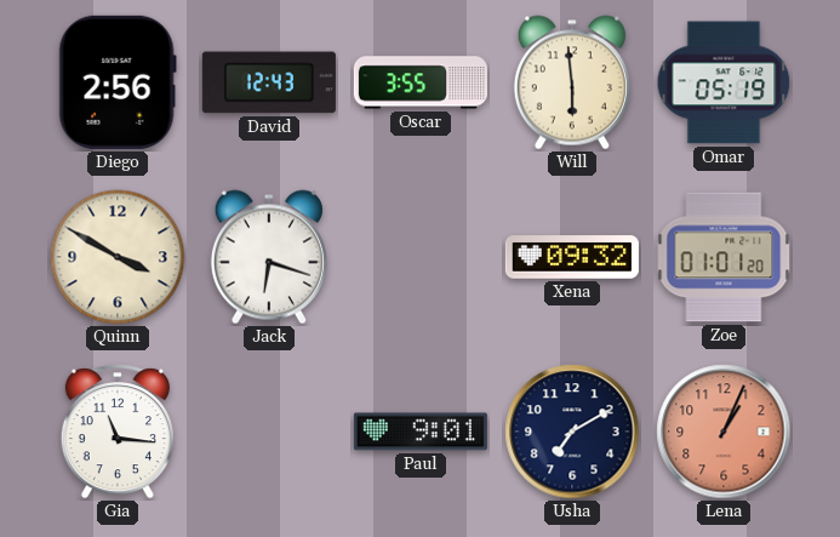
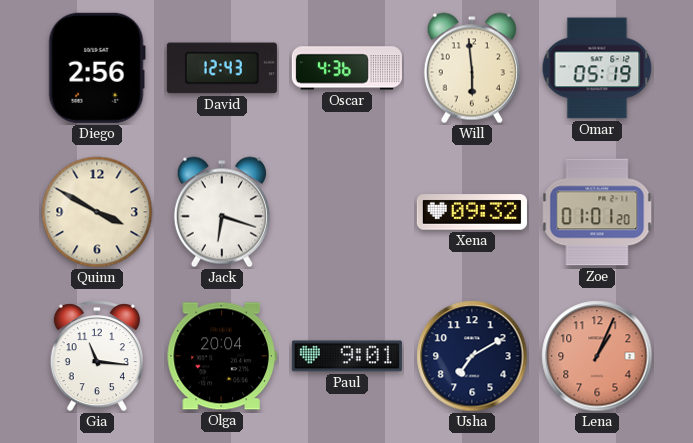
Oscar: 3:55 -> 4:36 (347, 68)
Olga: none -> 20:04 (222, 356)
